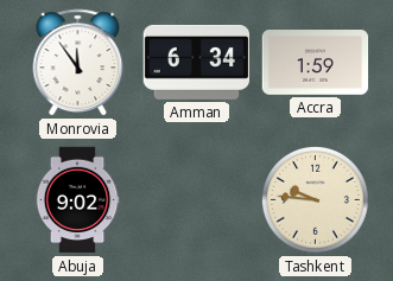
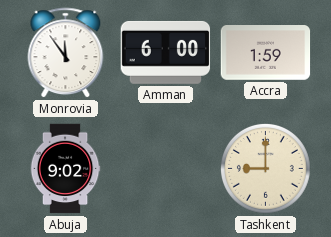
Amman: 6:34 -> 6:00 (166, 52)
Tashkent: 9:46 -> 9:00 (265, 168)
